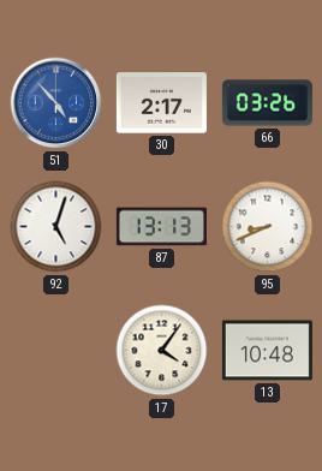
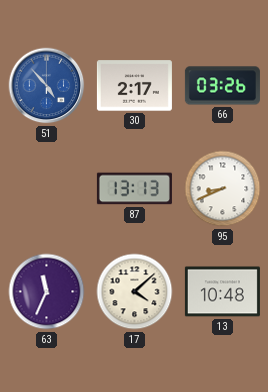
92: 5:03 -> none (56, 227)
63: none -> 11:34 (47, 292)
17: 4:06 -> 4:08 (135, 292)
